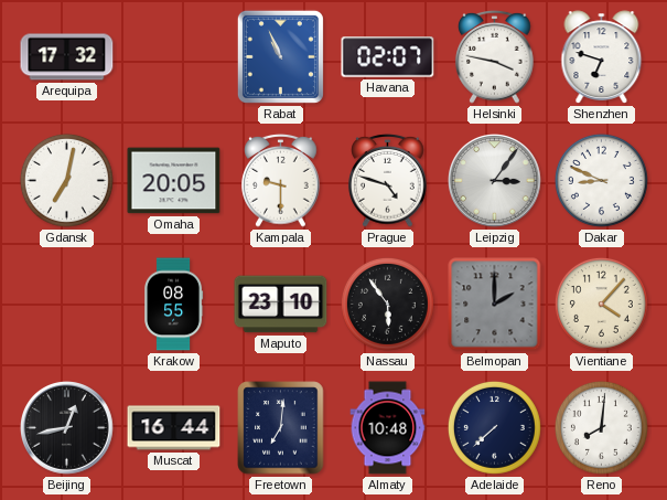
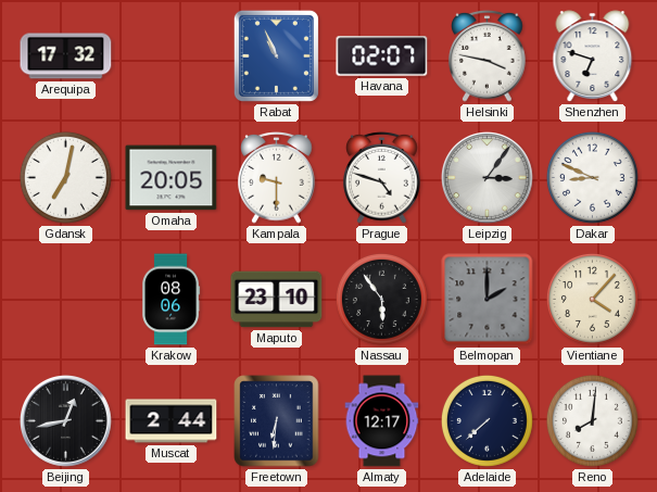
Krakow: 08:55 -> 08:06 (172, 300)
Muscat: 16:44 -> 2:44 (172, 421)
Freetown: 7:01 -> 6:31 (277, 421)
Almaty: 10:48 -> 12:17 (382, 421)
